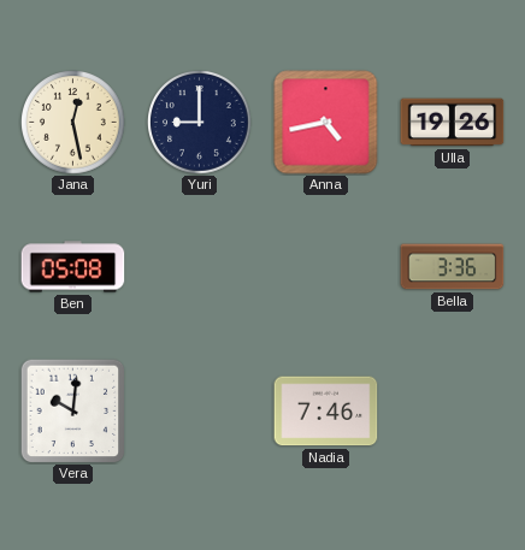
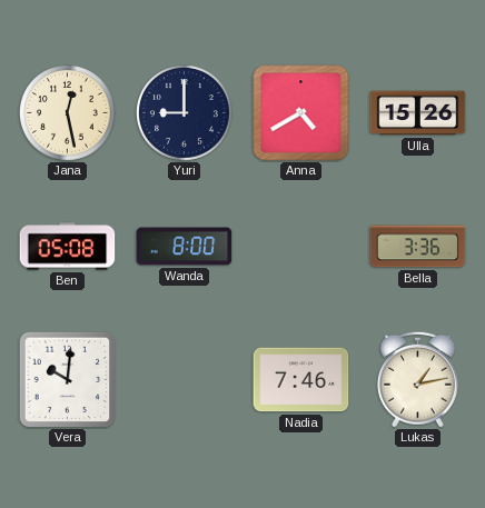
Anna: 4:43 -> 4:40 (301, 113)
Ulla: 19:26 -> 15:26 (418, 113)
Wanda: none -> 8:00 (185, 247)
Lukas: none -> 1:13 (417, 379)
